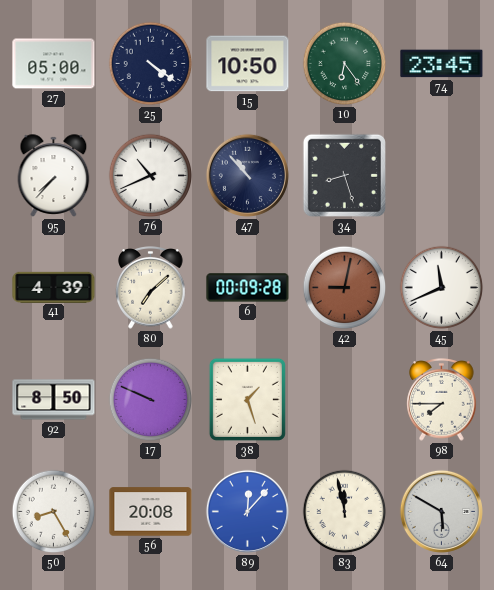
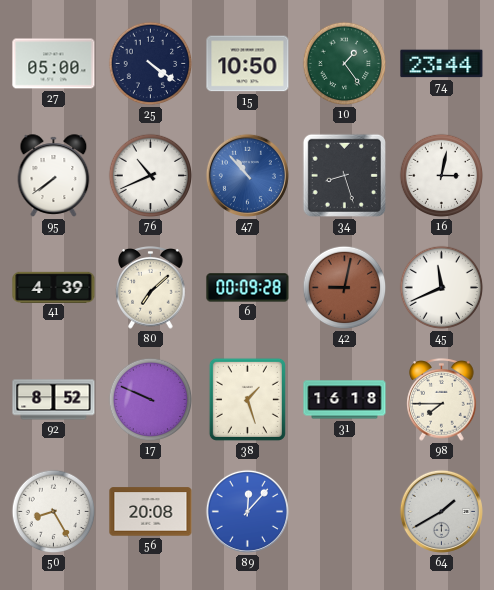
10: 6:24 -> 1:24 (345, 64)
74: 23:45 -> 23:44 (442, 64)
95: 7:37 -> 7:39 (54, 176)
47 dial: navy -> blue (247, 175)
16: none -> 3:02 (442, 176)
92: 8:50 -> 8:52 (54, 400)
31: none -> 16:18 (345, 400)
83: 11:58 -> none (345, 512)
64: 5:50 -> 1:40 (441, 511)
